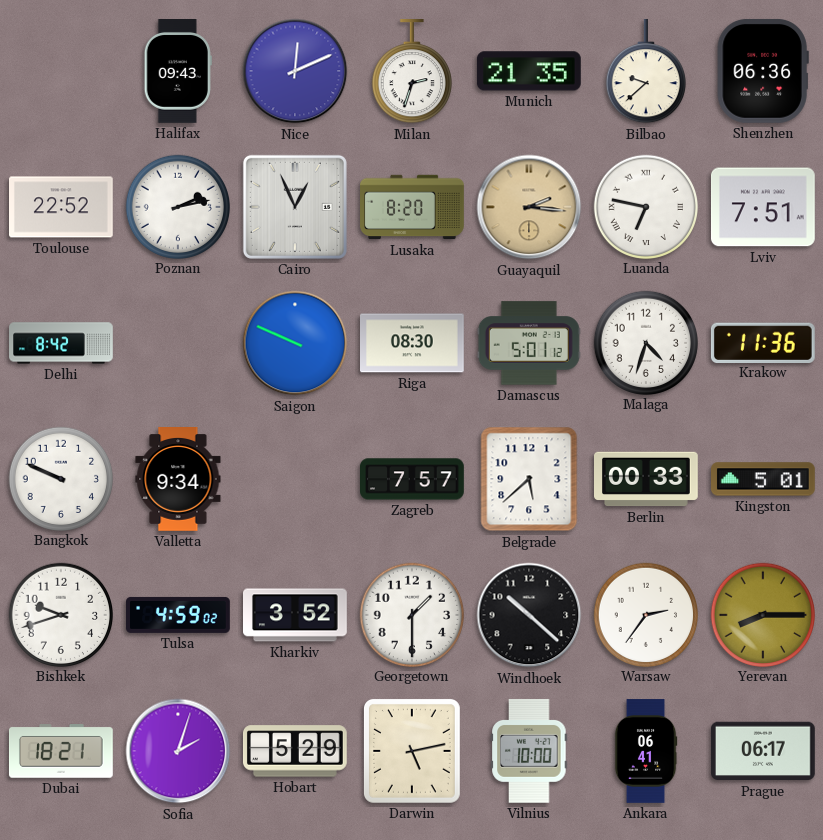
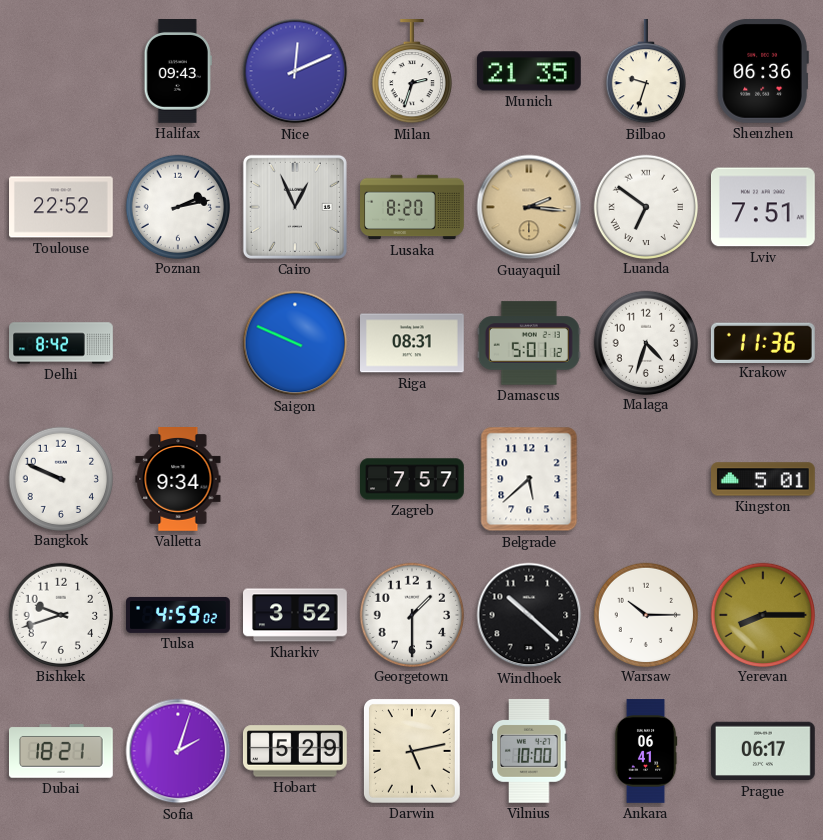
Bilbao: 9:38 -> 9:33 (646, 72)
Luanda: 6:47 -> 6:51 (645, 206)
Riga: 08:30 -> 08:31 (413, 343)
Berlin: 00:33 -> none (647, 479)
Warsaw: 2:36 -> 10:15 (645, 614)
